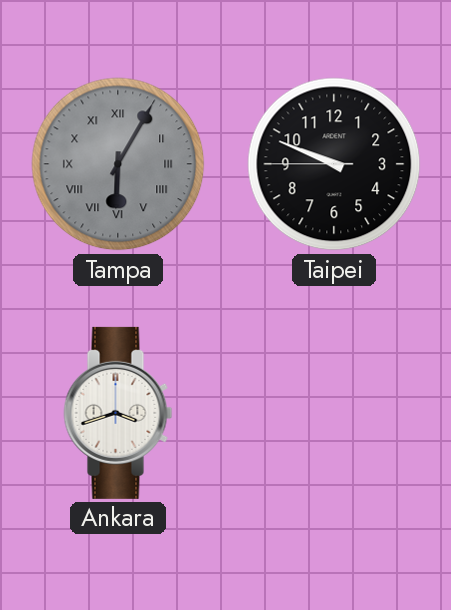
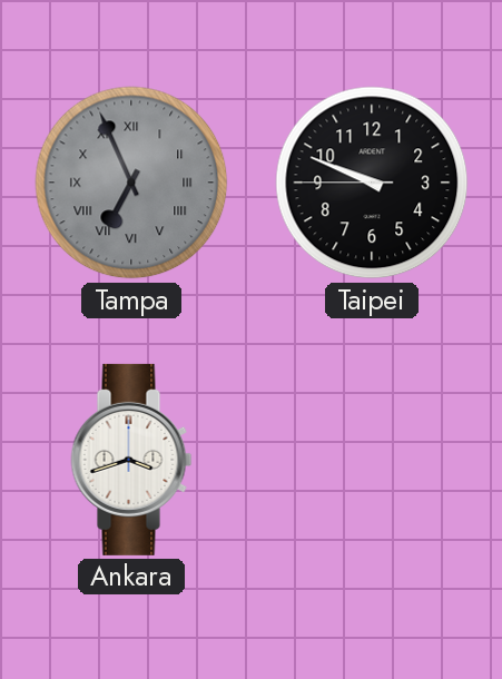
Tampa: 6:05 -> 6:56 (131, 183)
